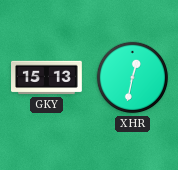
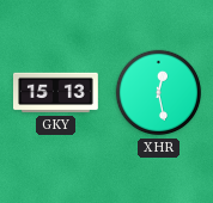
XHR: 12:32 -> 12:28 (159, 93)
